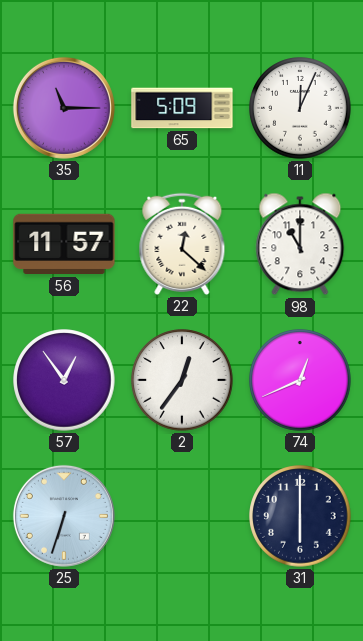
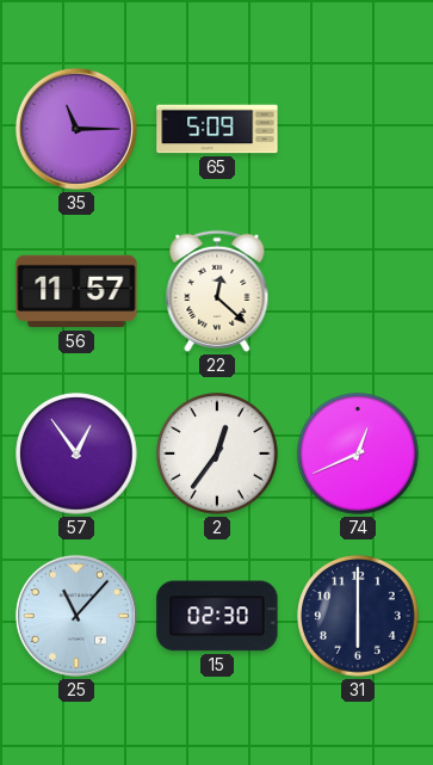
11: 12:04 -> none (300, 108)
98: 11:00 -> none (300, 244)
25: 6:33 -> 11:07 (76, 616)
15: none -> 02:30 (217, 616)
